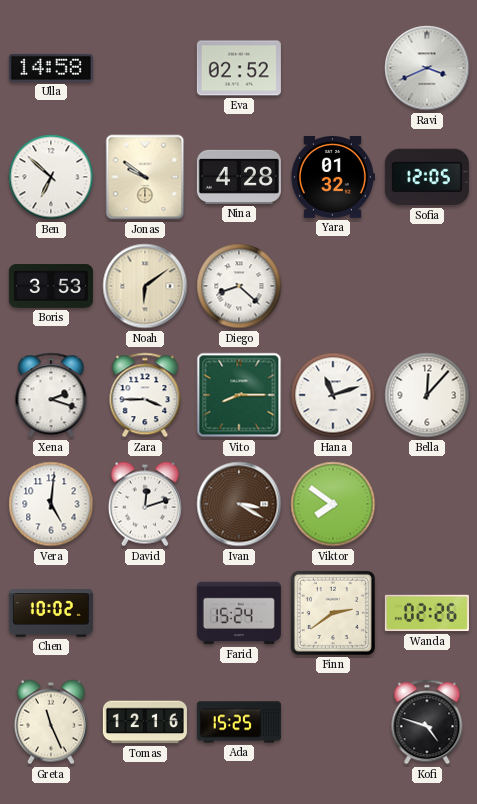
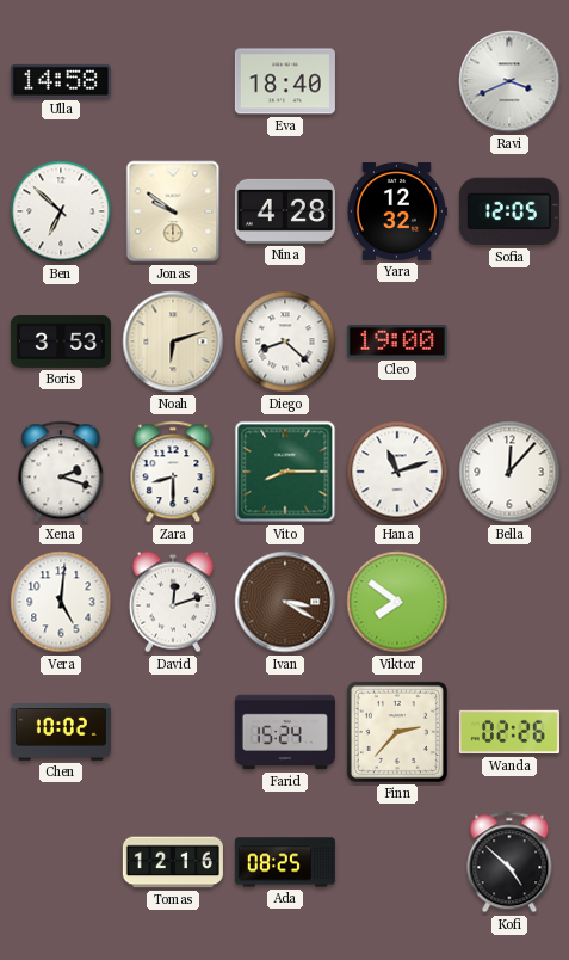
Eva: 02:52 -> 18:40 (285, 81)
Yara: 01:32 -> 12:32 (396, 211)
Noah: 6:09 -> 6:12 (173, 341)
Cleo: none -> 19:00 (397, 343)
Zara: 3:45 -> 8:30 (173, 472)
Finn: 2:39 -> 2:37 (397, 732)
Greta: 11:26 -> none (51, 722)
Ada: 15:25 -> 08:25 (285, 862)
Kofi: 4:48 -> 4:52 (509, 862)
